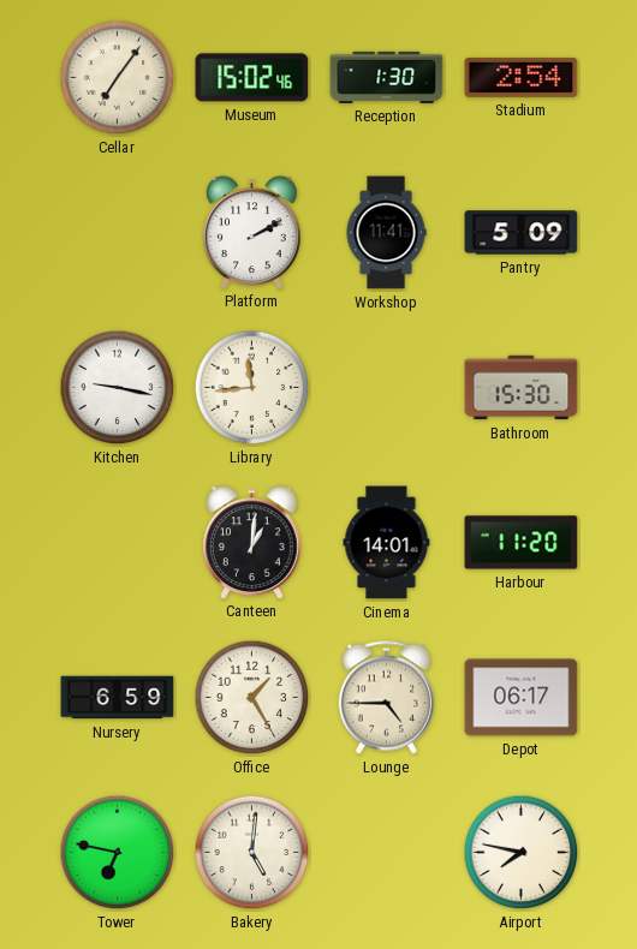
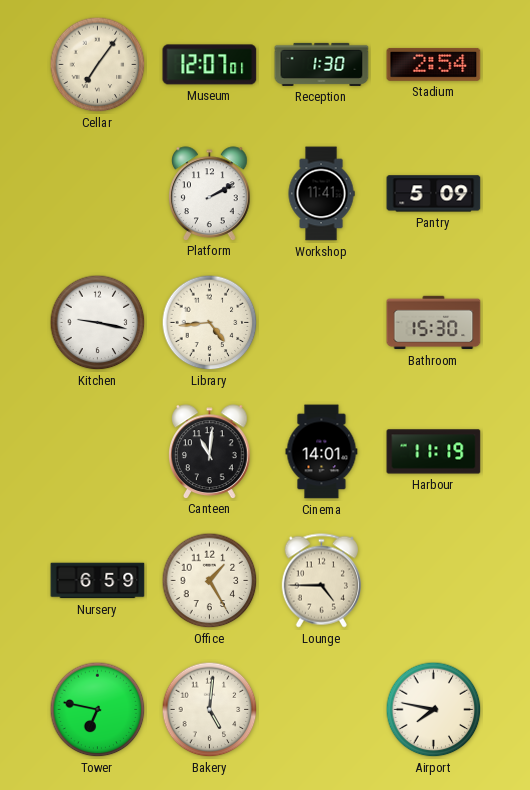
Museum: 15:02 -> 12:07 (210, 65)
Library: 11:44 -> 4:44 (210, 323)
Canteen: 1:01 -> 11:01 (210, 451)
Harbour: 11:20 -> 11:19 (434, 452)
Depot: 06:17 -> none (522, 698)
